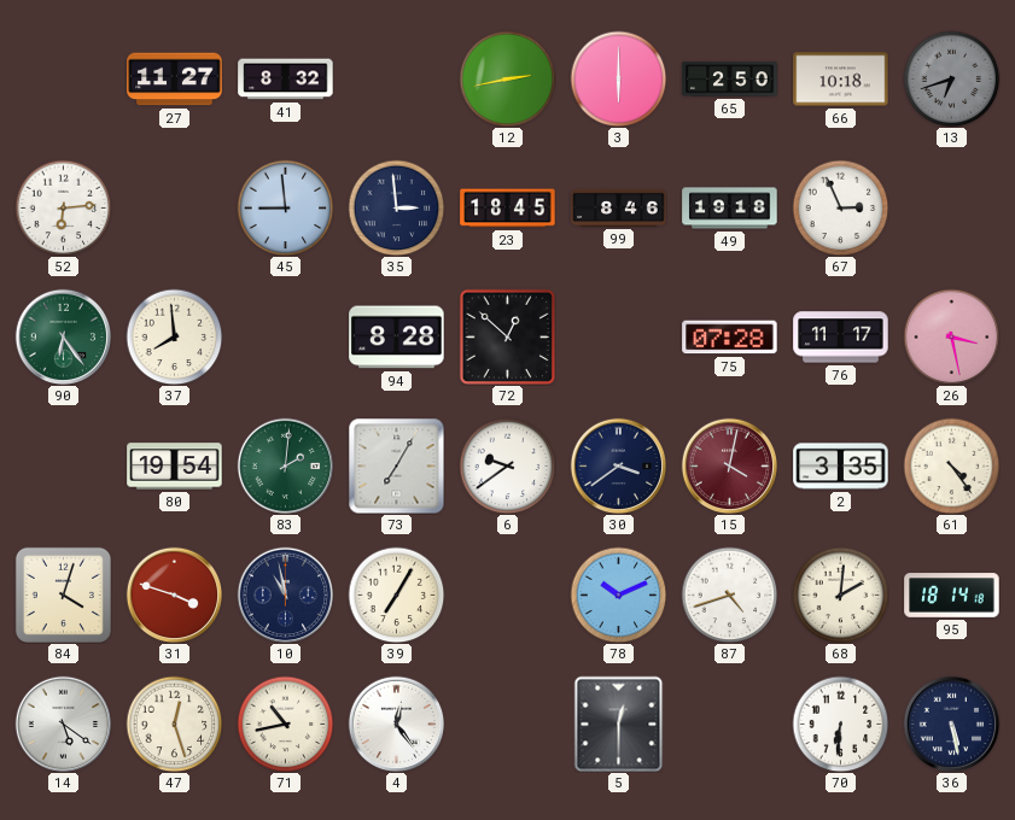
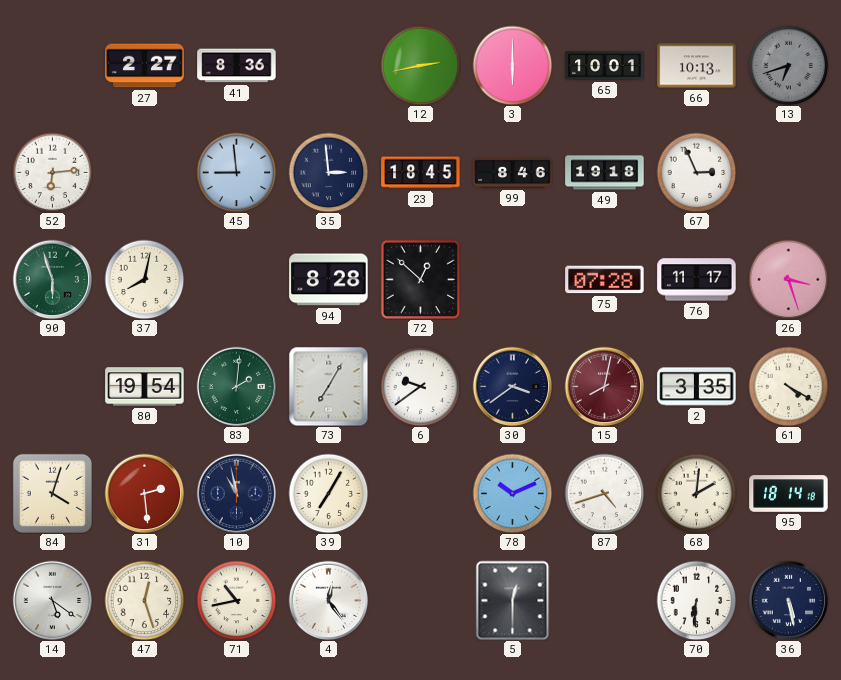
27: 11:27 -> 2:27 (145, 66)
41: 8:32 -> 8:36 (237, 66)
65: 2:50 -> 10:01 (605, 66)
66: 10:18 -> 10:13 (697, 66)
90: 6:24 -> 5:57 (52, 279)
37: 7:59 -> 8:02 (144, 279)
26: 3:28 -> 3:27 (788, 279)
15: 4:02 -> 8:02 (604, 386)
61: 4:24 -> 4:20 (788, 386)
31: 3:48 -> 2:29 (144, 493)
